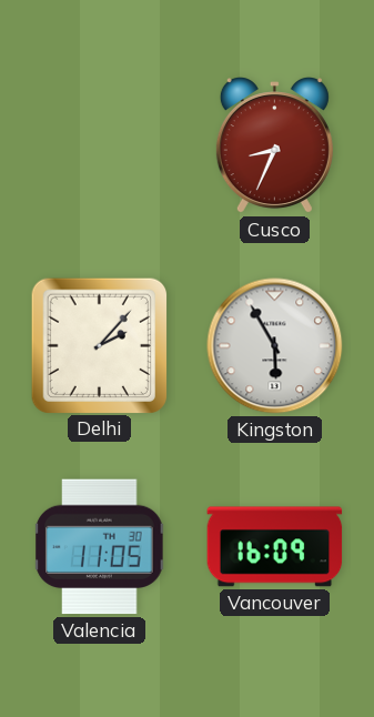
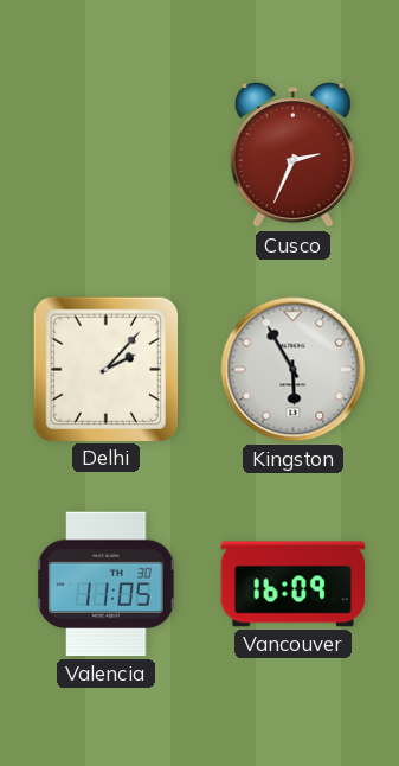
Cusco: 8:34 -> 2:34 (292, 155)
